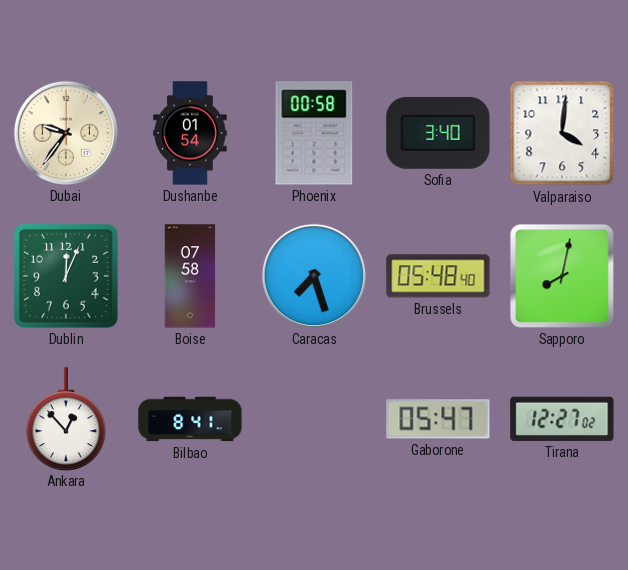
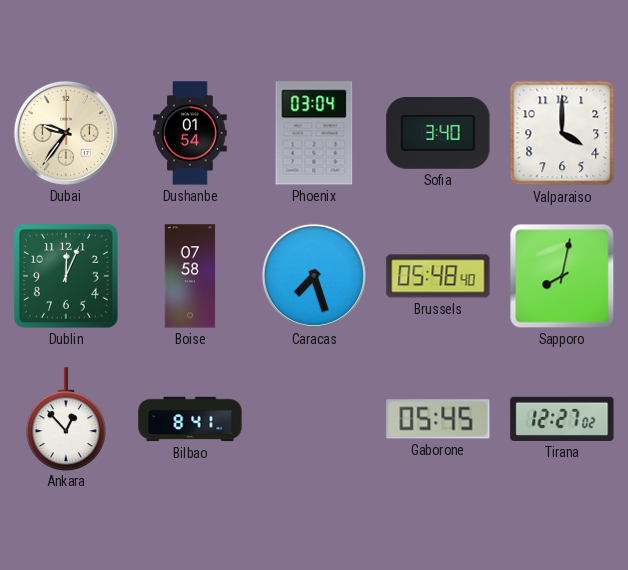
Phoenix: 00:58 -> 03:04 (314, 133)
Valparaiso: 4:01 -> 4:00 (562, 133)
Gaborone: 05:47 -> 05:45 (438, 419)
